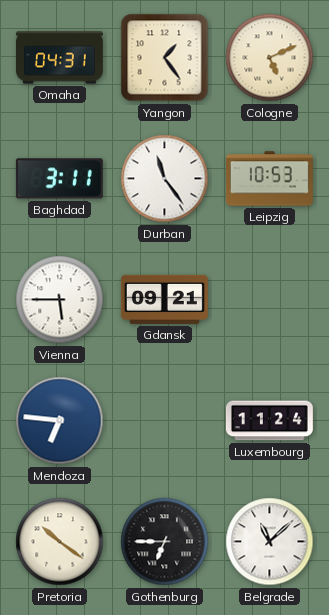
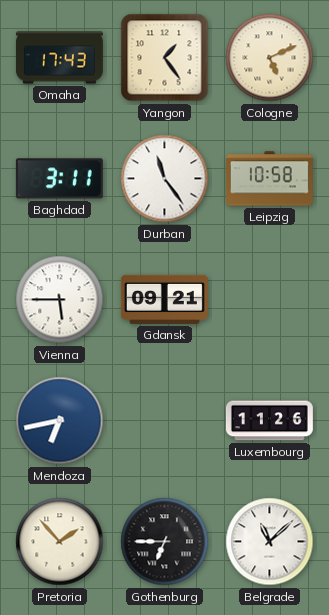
Omaha: 04:31 -> 17:43 (59, 58)
Leipzig: 10:53 -> 10:58 (269, 179)
Mendoza: 6:46 -> 6:43 (60, 421)
Luxembourg: 11:24 -> 11:26 (269, 421)
Pretoria: 10:21 -> 1:53 (60, 542)
